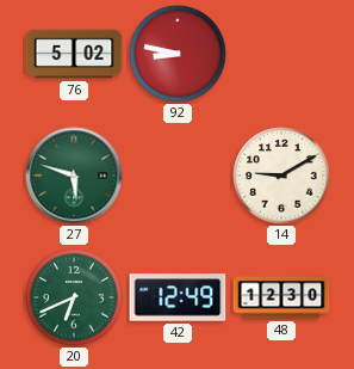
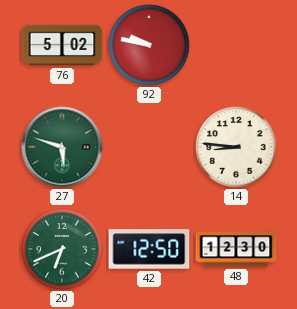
92: 8:47 -> 9:47 (149, 45)
14: 9:10 -> 8:46 (236, 147)
42: 12:49 -> 12:50 (149, 249)
